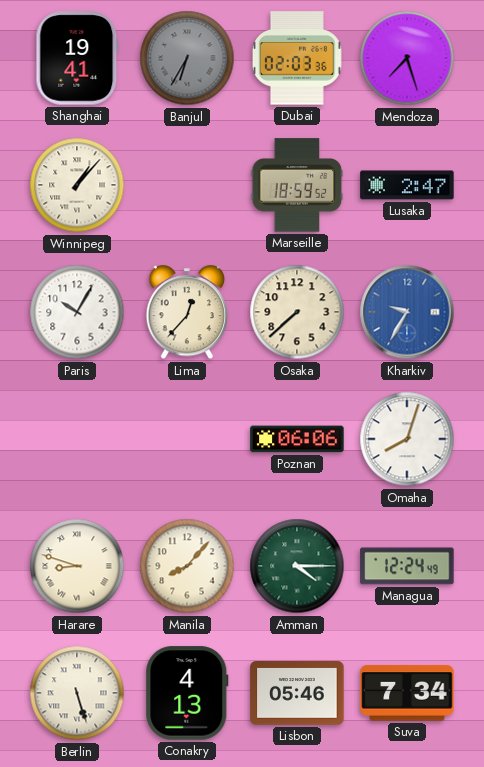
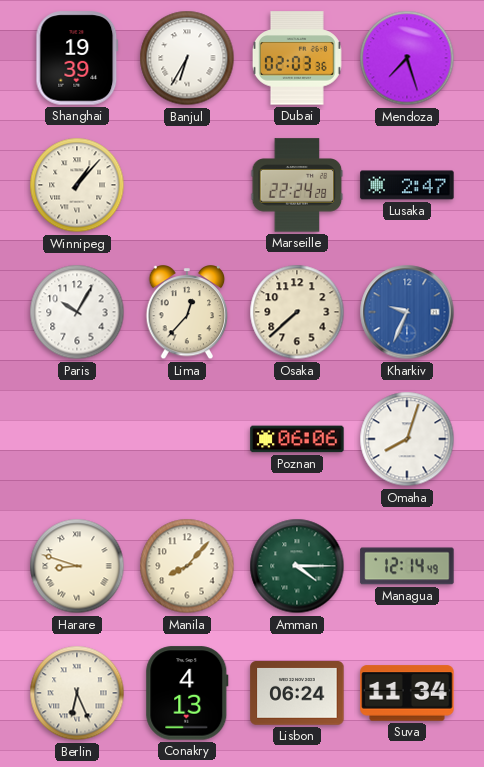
Shanghai: 19:41 -> 19:39 (77, 58)
Banjul dial: grey -> white (187, 58)
Marseille: 18:59 -> 22:24 (297, 185)
Kharkiv: 9:35 -> 9:34 (407, 312)
Managua: 12:24 -> 12:14 (407, 566)
Berlin: 5:27 -> 6:26 (77, 693)
Lisbon: 05:46 -> 06:24 (297, 694)
Suva: 7:34 -> 11:34 (407, 693)
